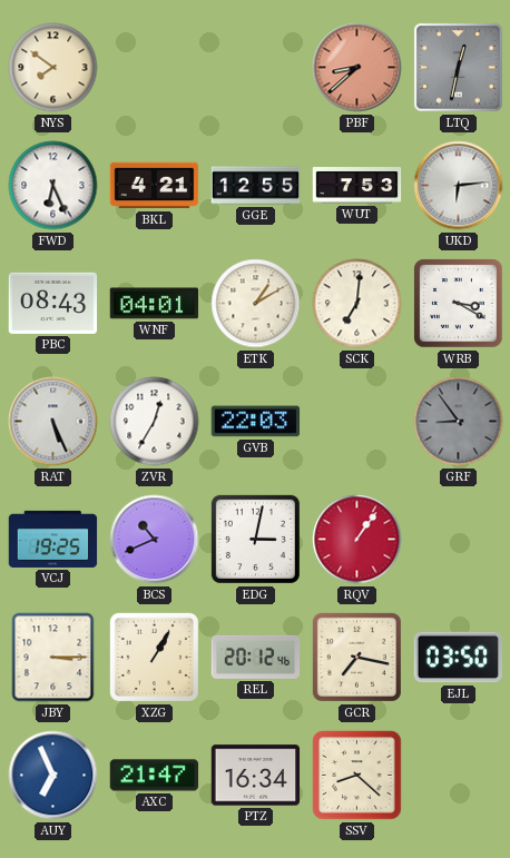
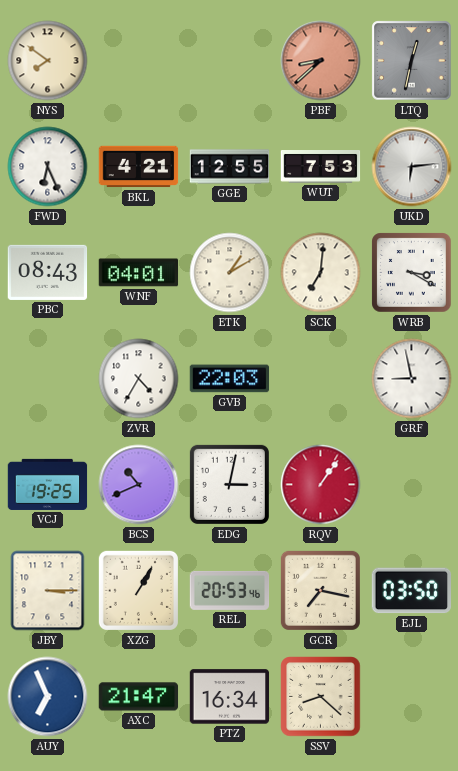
RAT: 5:26 -> none (53, 422)
ZVR: 12:35 -> 4:35 (139, 379)
GRF: 8:54 -> 8:58 (412, 379)
GRF dial: grey -> white (412, 379)
REL: 20:12 -> 20:53 (230, 590)
